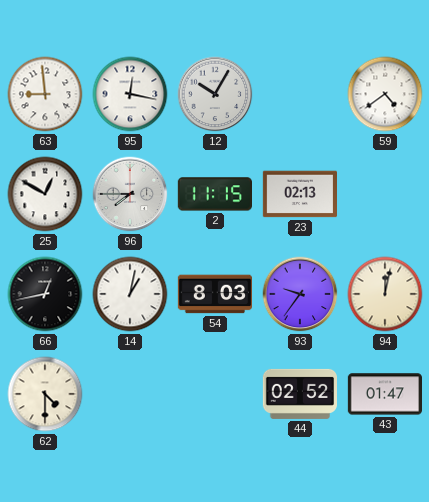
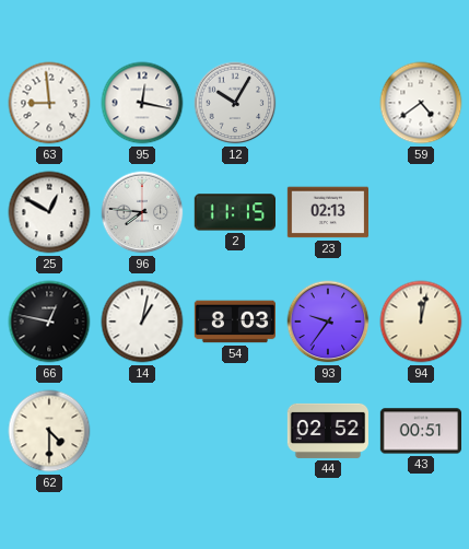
96: 7:45 -> 7:46 (142, 212)
66: 12:43 -> 12:47 (49, 322)
43: 01:47 -> 00:51 (420, 431)
